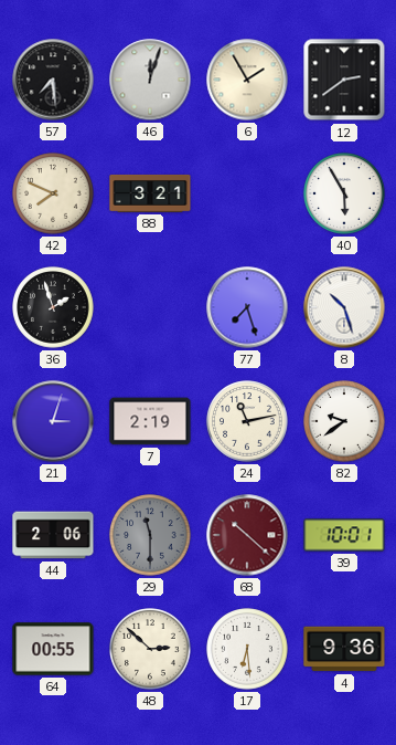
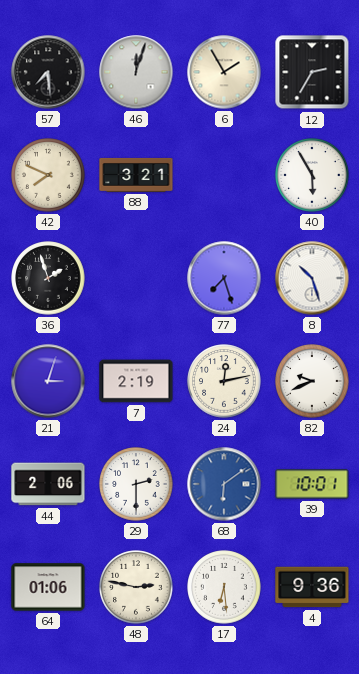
12: 2:39 -> 2:35 (312, 72)
24: 11:13 -> 12:13 (224, 381)
82: 9:39 -> 9:41 (312, 381)
29: 11:30 -> 2:30 (136, 484)
29 dial: grey -> white (136, 484)
68: 10:22 -> 6:09 (224, 484)
68 dial: burgundy -> blue (224, 484)
64: 00:55 -> 01:06 (48, 587)
48: 2:52 -> 2:47 (136, 587)
